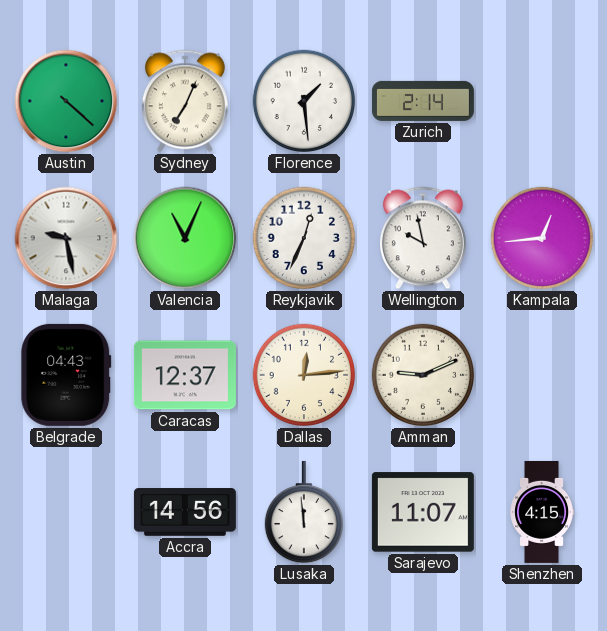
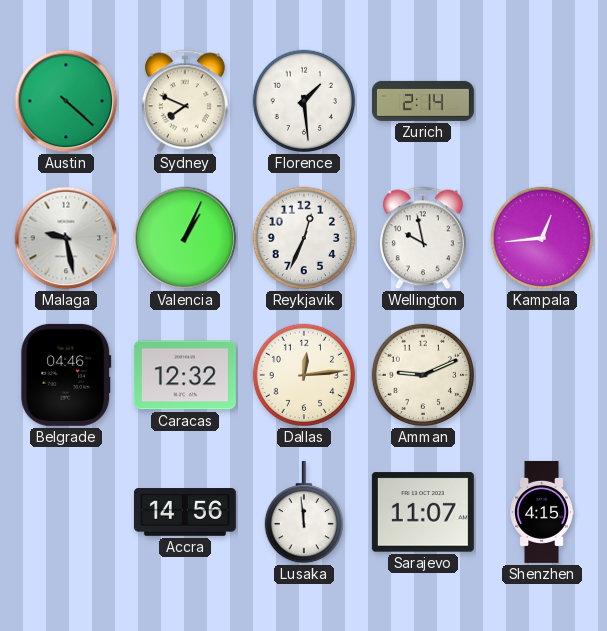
Sydney: 7:04 -> 7:49 (185, 101)
Valencia: 11:04 -> 1:04 (185, 238)
Belgrade: 04:43 -> 04:46 (66, 375)
Caracas: 12:37 -> 12:32 (185, 375)
